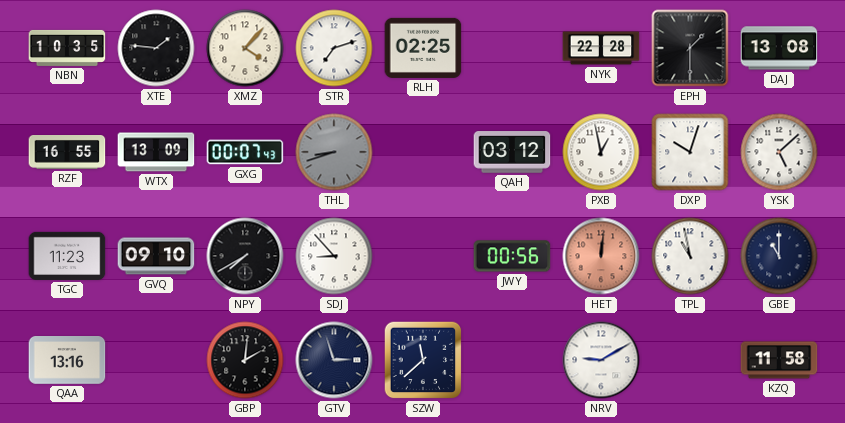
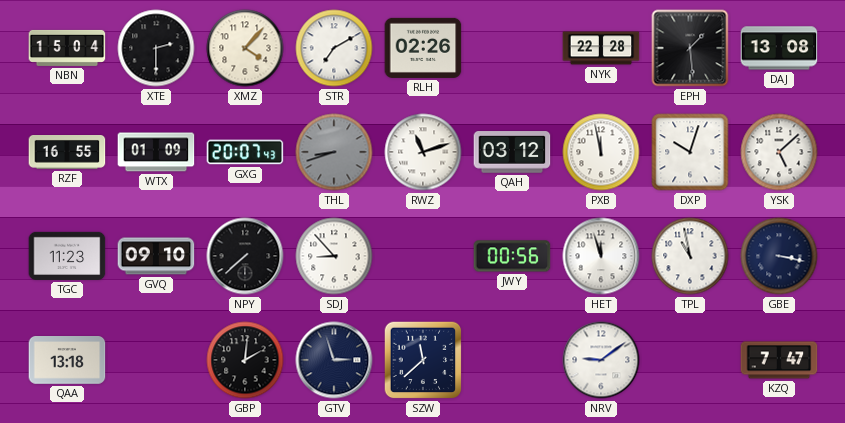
NBN: 10:35 -> 15:04 (67, 48)
XTE: 1:46 -> 2:30 (156, 48)
STR: 7:12 -> 7:10 (334, 48)
RLH: 02:25 -> 02:26 (423, 48)
EPH: 1:30 -> 1:29 (690, 48)
WTX: 13:09 -> 01:09 (156, 152)
GXG: 00:07 -> 20:07 (245, 152)
RWZ: none -> 11:12 (423, 152)
PXB: 12:58 -> 11:58 (601, 152)
NPY: 7:40 -> 7:38 (245, 256)
HET: 12:01 -> 11:57 (601, 256)
HET dial: salmon -> white (601, 256)
GBE: 11:00 -> 3:17 (779, 256)
QAA: 13:16 -> 13:18 (67, 361)
NRV: 9:10 -> 9:09 (601, 360)
KZQ: 11:58 -> 7:47 (779, 360)
